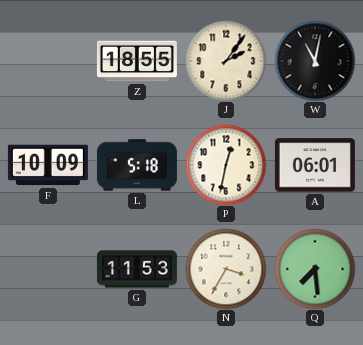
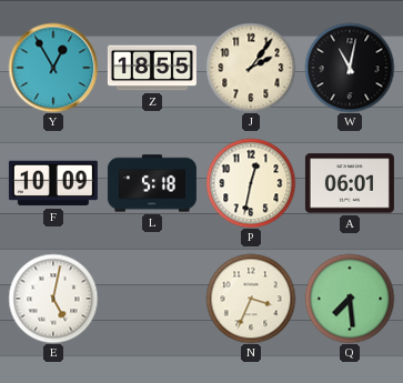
Y: none -> 12:55 (53, 68)
E: none -> 5:02 (53, 299)
G: 11:53 -> none (137, 269)
N: 3:35 -> 3:34 (251, 299)
